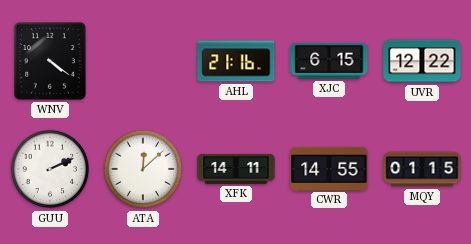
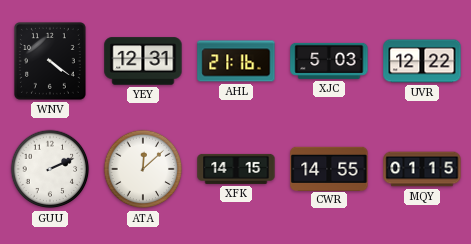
YEY: none -> 12:31 (143, 61)
XJC: 6:15 -> 5:03 (329, 61)
XFK: 14:11 -> 14:15 (236, 169)
